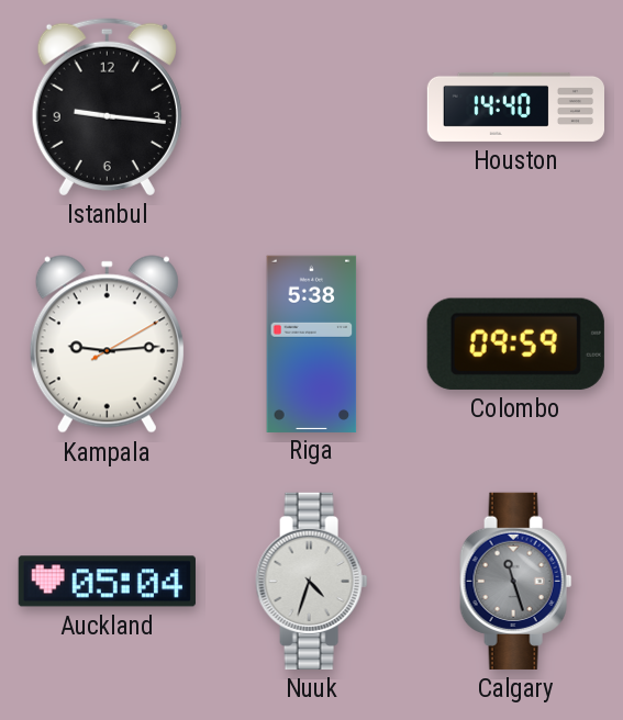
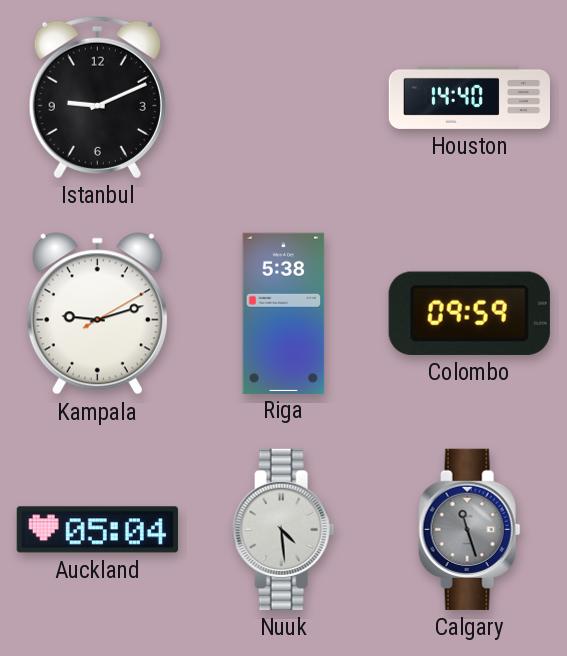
Istanbul: 9:16 -> 9:11 (97, 97)
Kampala: 9:14 -> 9:12 (97, 314)
Nuuk: 4:33 -> 4:29 (284, 529)
